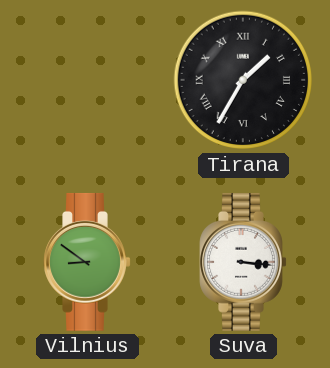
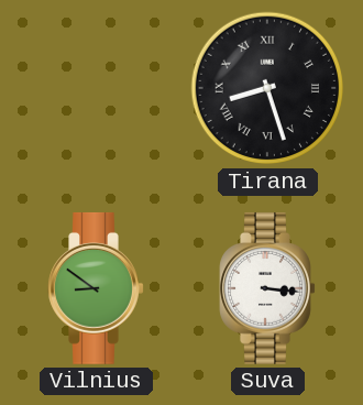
Tirana: 1:35 -> 8:27 (267, 88)
